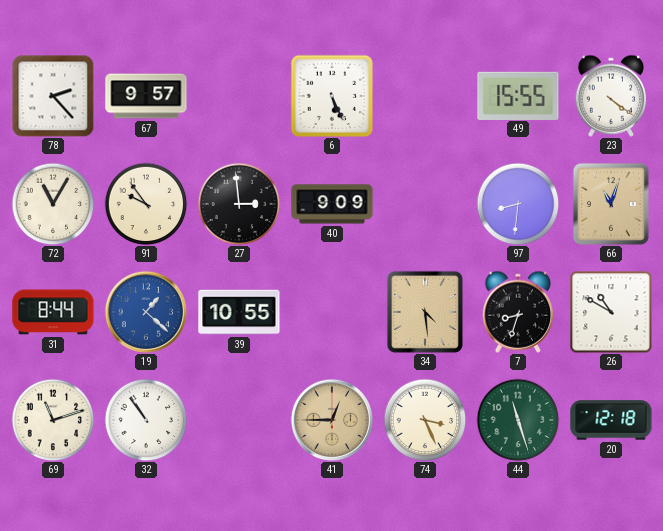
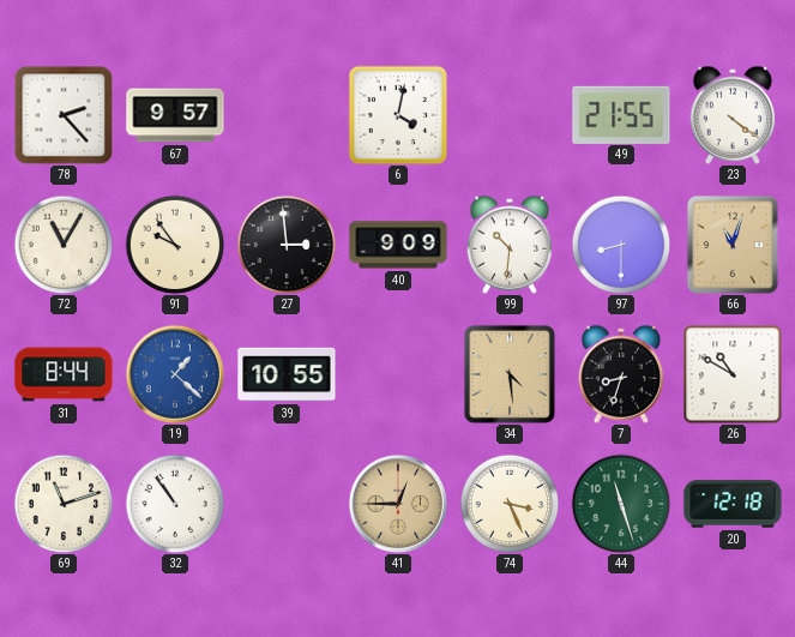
6: 5:26 -> 4:02 (398, 115)
49: 15:55 -> 21:55 (621, 114)
99: none -> 10:31 (510, 245)
97: 8:31 -> 8:30 (621, 245)
